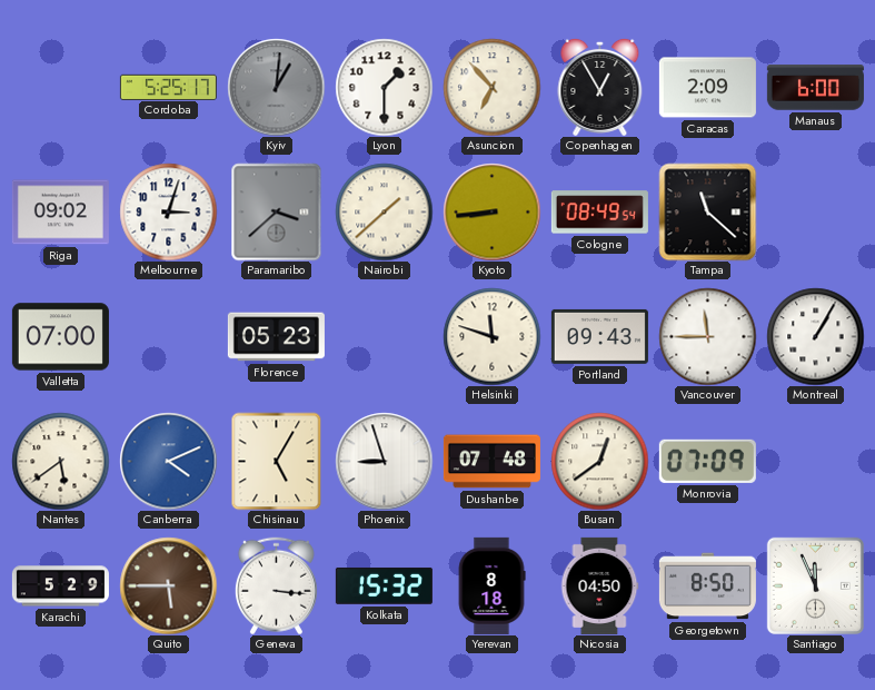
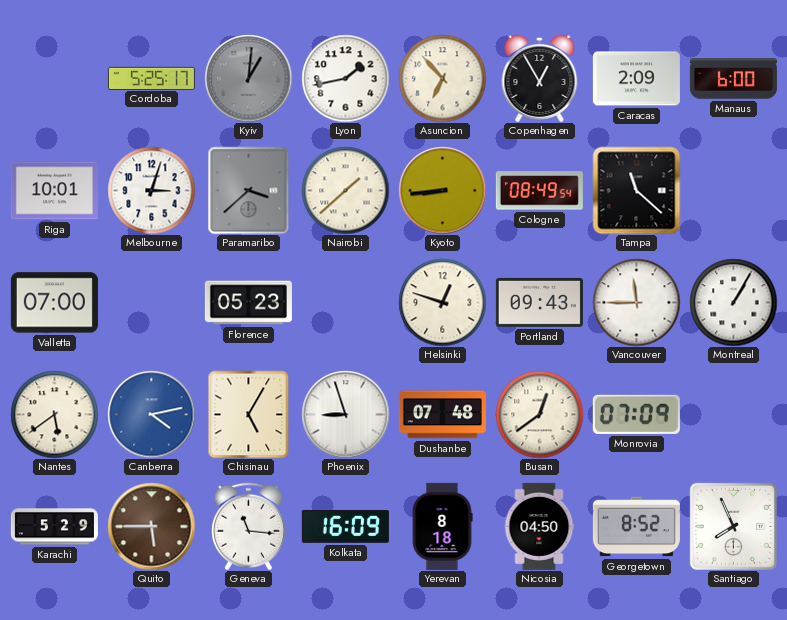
Lyon: 1:30 -> 1:43 (345, 78)
Riga: 09:02 -> 10:01 (54, 191)
Helsinki: 11:48 -> 12:48 (442, 302)
Canberra: 4:11 -> 4:13 (151, 414)
Geneva: 3:16 -> 11:16 (248, 526)
Kolkata: 15:32 -> 16:09 (345, 526)
Georgetown: 8:50 -> 8:52 (636, 527)
Santiago: 11:56 -> 7:56 (733, 526)
